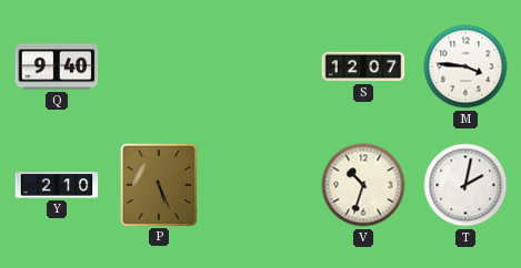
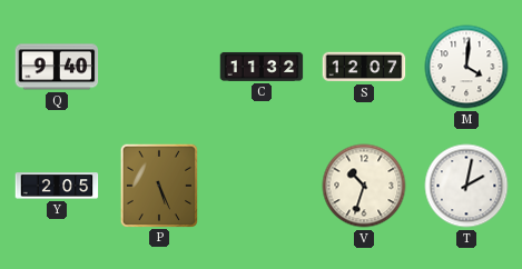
C: none -> 11:32 (262, 67)
M: 3:46 -> 4:01 (466, 67)
Y: 2:10 -> 2:05 (57, 186)
